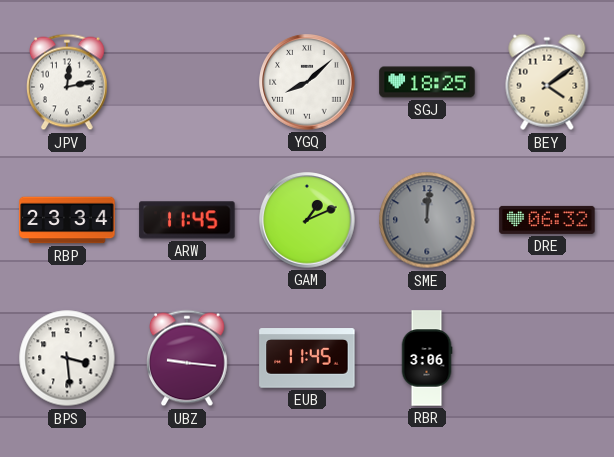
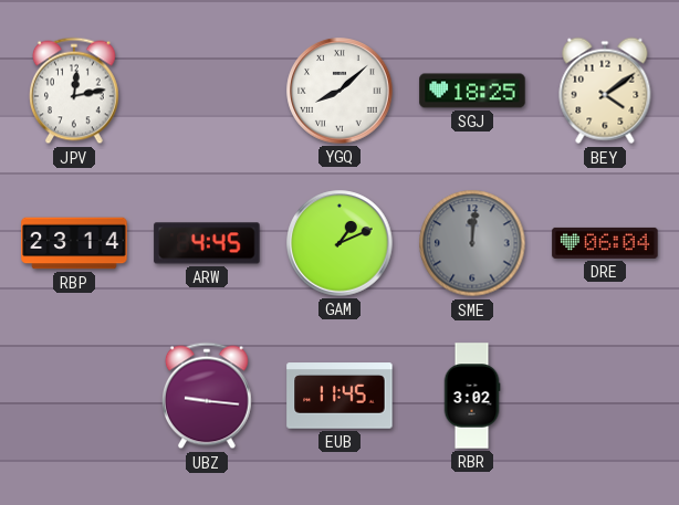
RBP: 23:34 -> 23:14 (74, 243)
ARW: 11:45 -> 4:45 (207, 243)
DRE: 06:32 -> 06:04 (605, 243)
BPS: 3:29 -> none (67, 358)
RBR: 3:06 -> 3:02 (472, 396)
